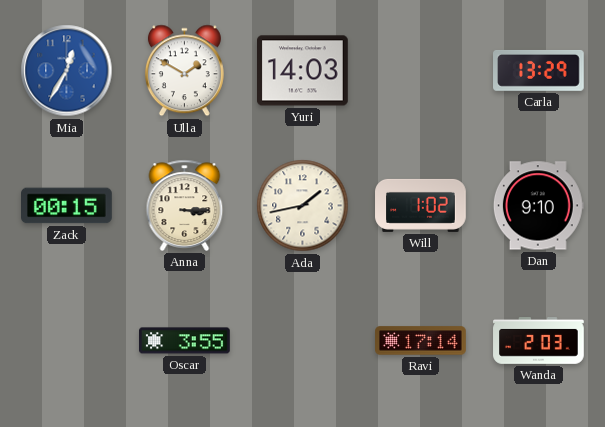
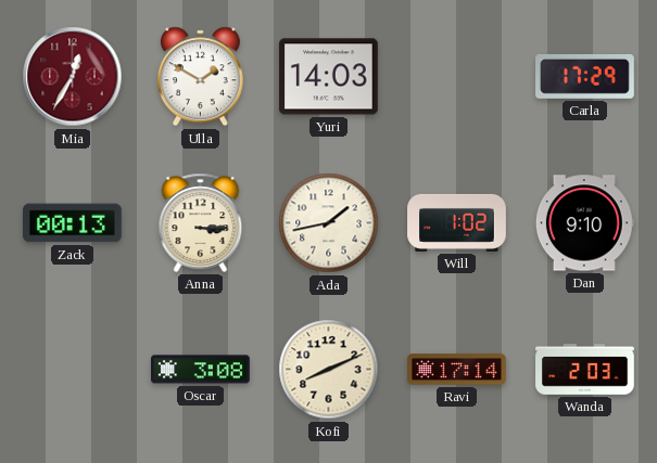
Mia dial: blue -> burgundy (73, 77)
Carla: 13:29 -> 17:29 (585, 76)
Zack: 00:15 -> 00:13 (73, 223)
Oscar: 3:55 -> 3:08 (201, 370)
Kofi: none -> 8:11 (329, 370)
